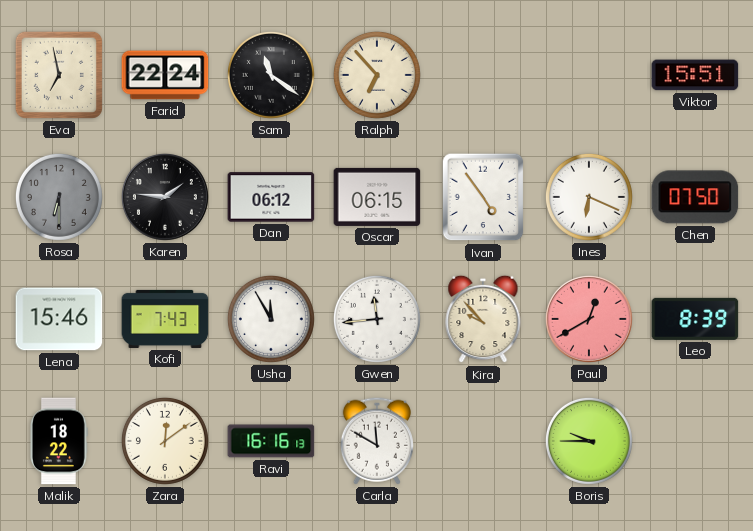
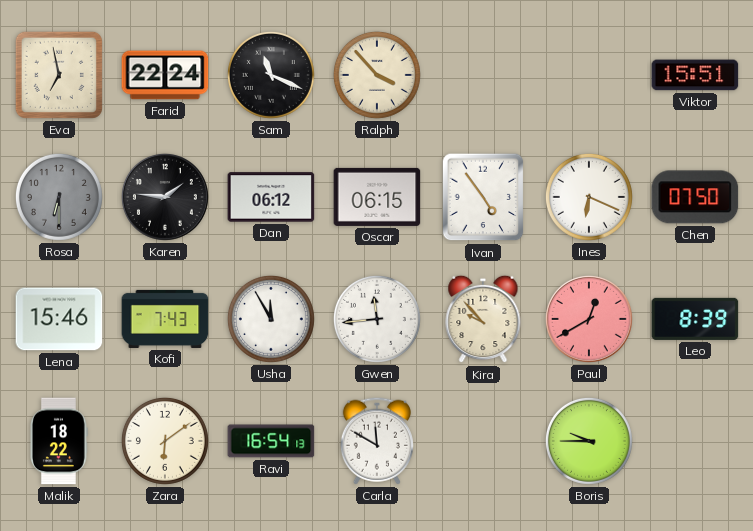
Sam: 11:21 -> 11:19 (271, 75)
Ralph: 6:53 -> 3:53 (377, 75)
Zara: 12:09 -> 6:09 (165, 441)
Ravi: 16:16 -> 16:54 (271, 441)
